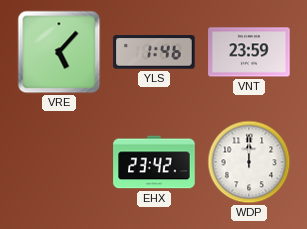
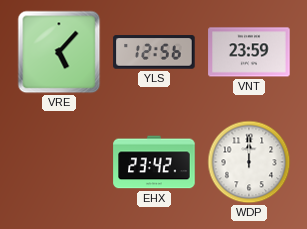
YLS: 1:46 -> 12:56 (154, 52)
